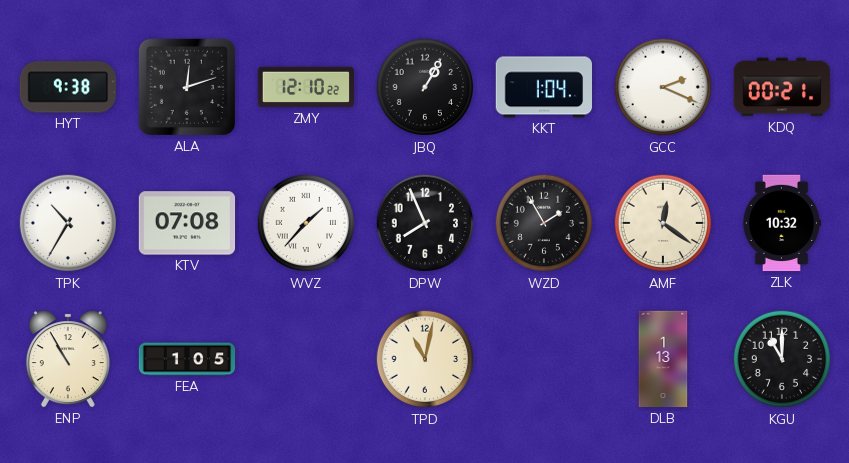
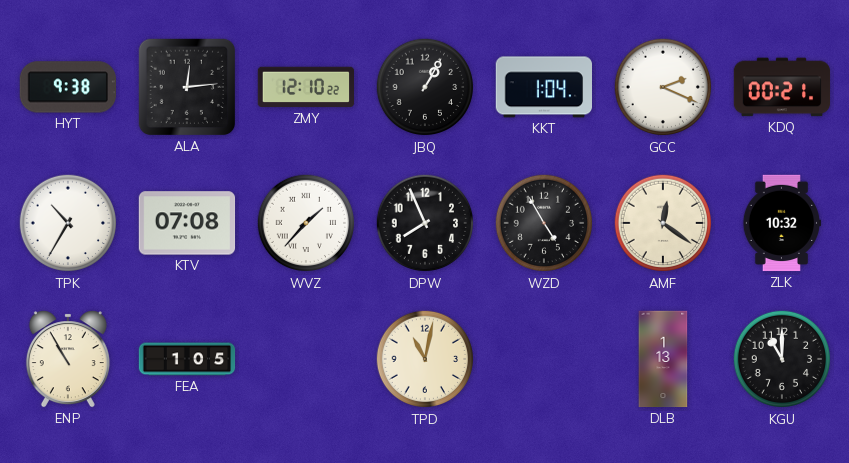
ALA: 12:12 -> 12:14 (187, 87)
WZD: 1:55 -> 4:55 (544, 223)
